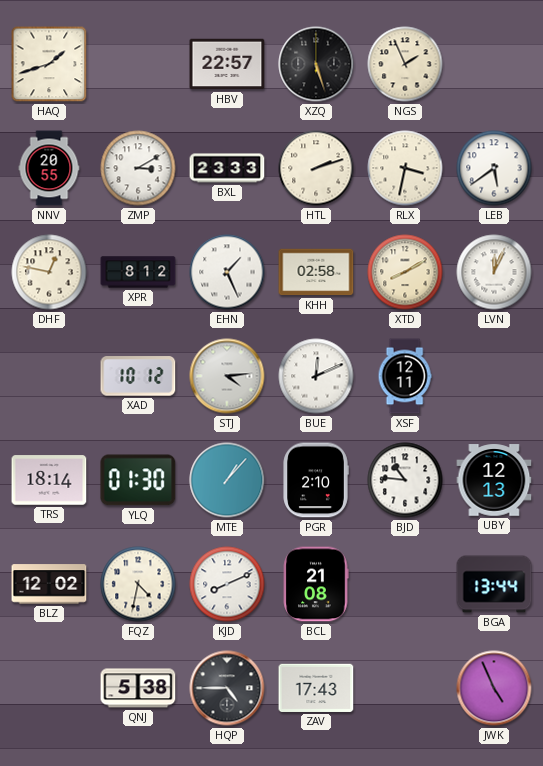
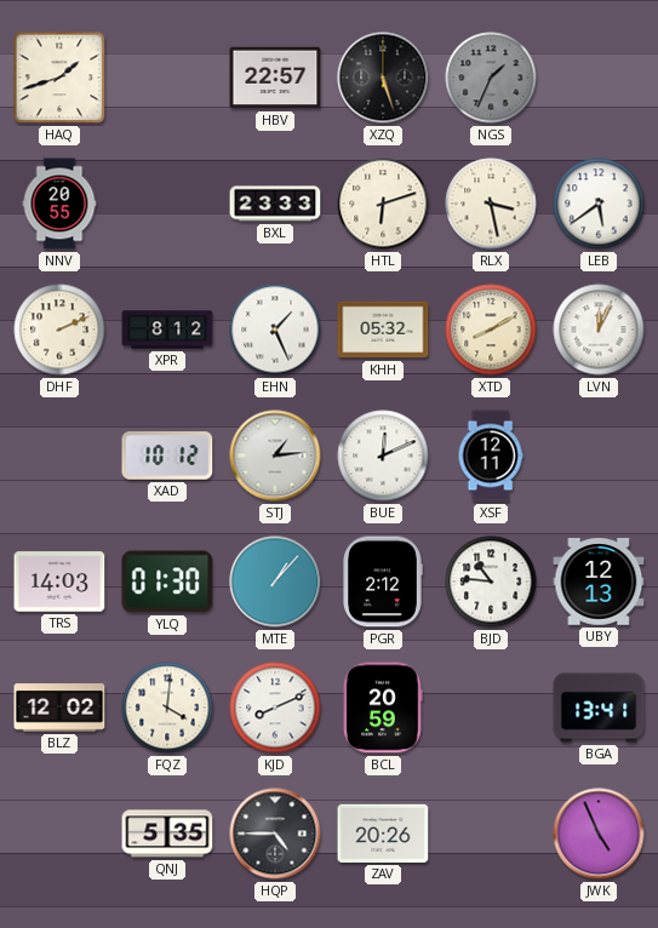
NGS: 1:56 -> 1:34 (491, 78)
NGS dial: cream -> grey (491, 78)
ZMP: 3:10 -> none (138, 168)
HTL: 2:12 -> 6:12 (383, 204)
RLX: 3:32 -> 3:28 (491, 204)
DHF: 12:47 -> 2:11 (59, 330)
KHH: 02:58 -> 05:32 (383, 330)
STJ: 4:14 -> 1:14 (275, 456)
TRS: 18:14 -> 14:03 (59, 582)
PGR: 2:10 -> 2:12 (383, 582)
FQZ: 4:32 -> 4:01 (167, 708)
BCL: 21:08 -> 20:59 (383, 708)
BGA: 13:44 -> 13:41 (599, 708)
QNJ: 5:38 -> 5:35 (167, 834)
ZAV: 17:43 -> 20:26 (383, 834)
